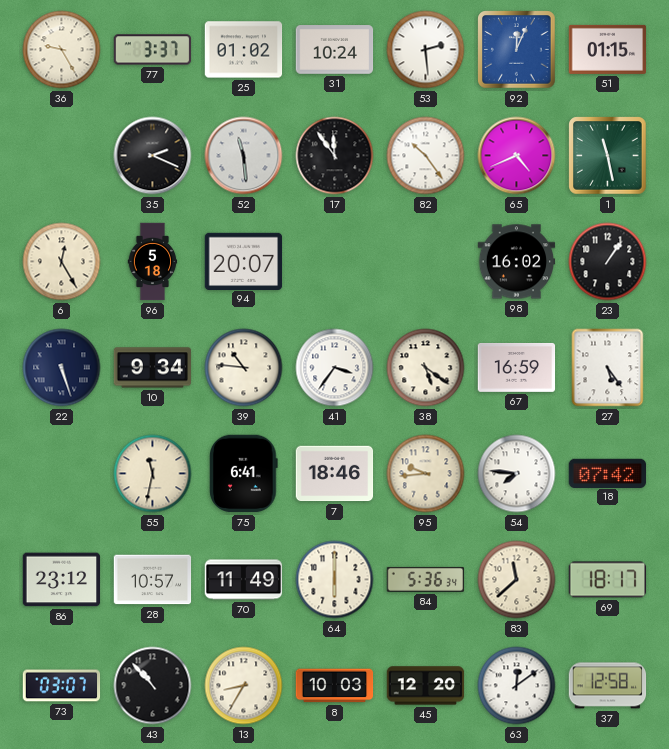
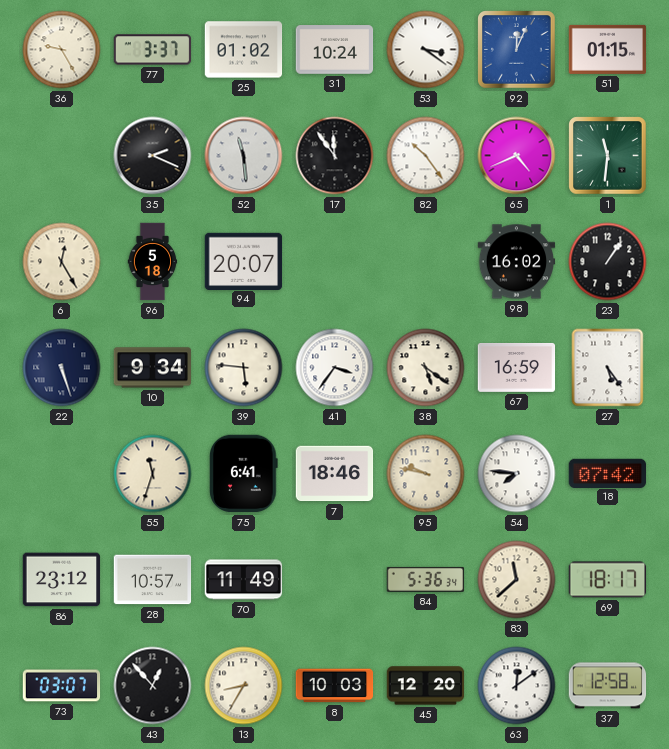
53: 2:29 -> 3:21 (426, 50)
1: 11:28 -> 11:31 (608, 156)
39: 10:46 -> 5:46 (244, 368)
55: 11:32 -> 11:33 (153, 474)
95: 9:44 -> 9:47 (426, 474)
64: 6:00 -> none (335, 580)
43: 10:53 -> 12:53 (153, 686)
